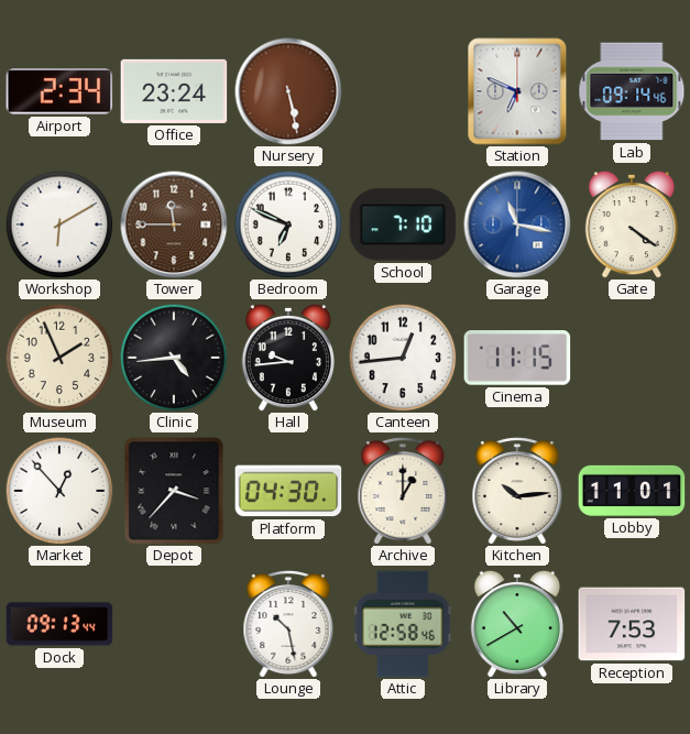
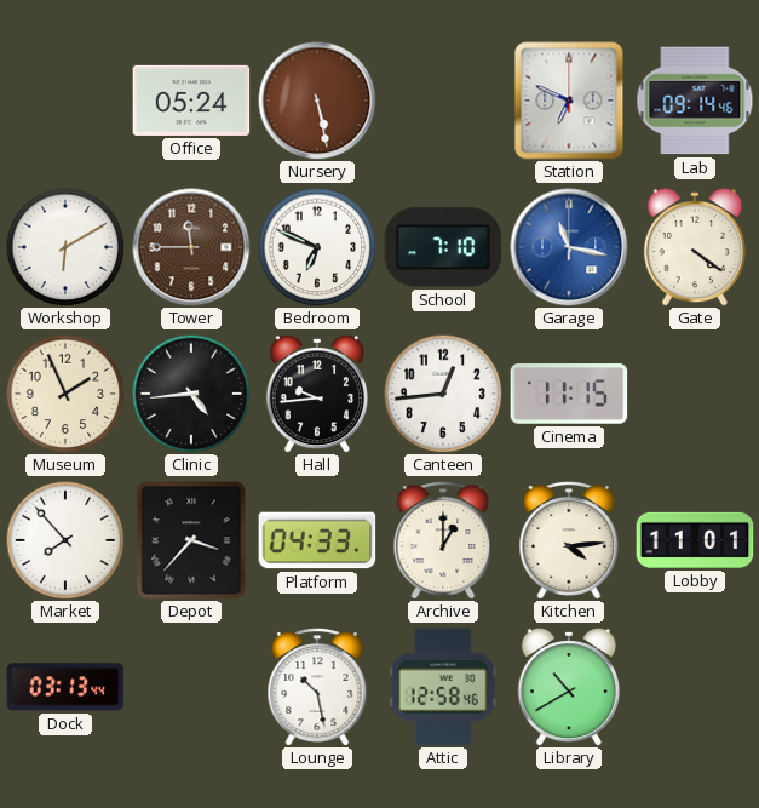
Airport: 2:34 -> none (59, 91)
Office: 23:24 -> 05:24 (191, 101)
Market: 12:53 -> 7:53 (65, 540)
Platform: 04:30 -> 04:33 (317, 540)
Kitchen: 10:14 -> 4:14 (569, 540)
Dock: 09:13 -> 03:13 (65, 687)
Reception: 7:53 -> none (632, 624)
